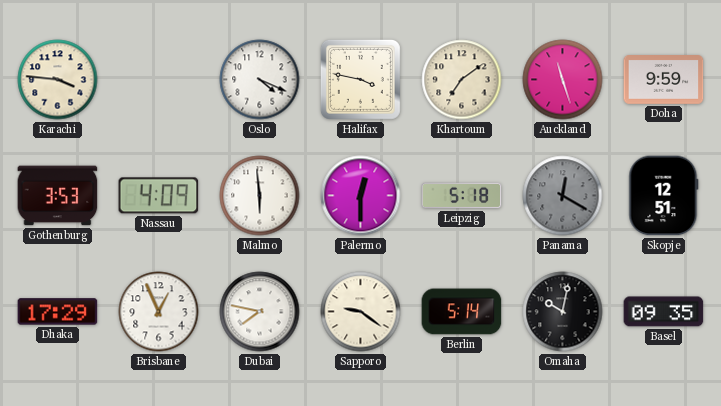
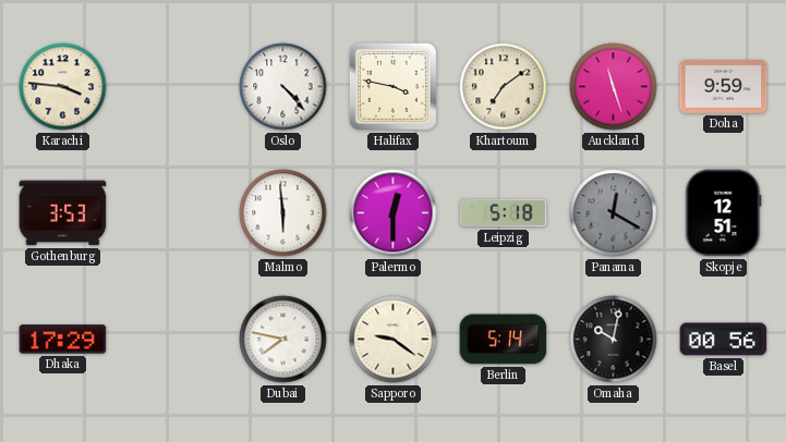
Oslo: 4:19 -> 4:23 (283, 87)
Nassau: 4:09 -> none (159, 196)
Brisbane: 12:56 -> none (159, 312)
Basel: 09:35 -> 00:56 (724, 340)
